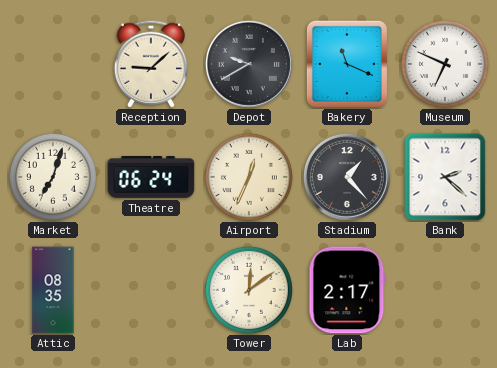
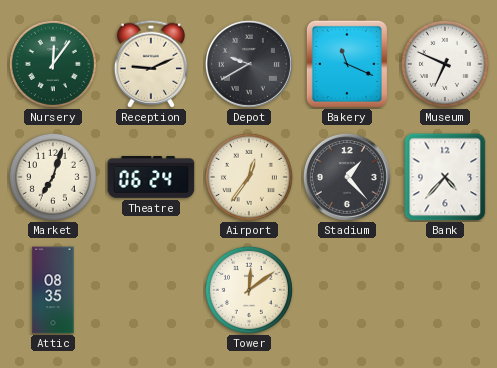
Nursery: none -> 12:06 (53, 64)
Reception: 9:08 -> 9:11 (150, 64)
Airport: 12:34 -> 12:36 (249, 177)
Bank: 2:22 -> 4:37 (445, 177)
Lab: 2:17 -> none (347, 290)
